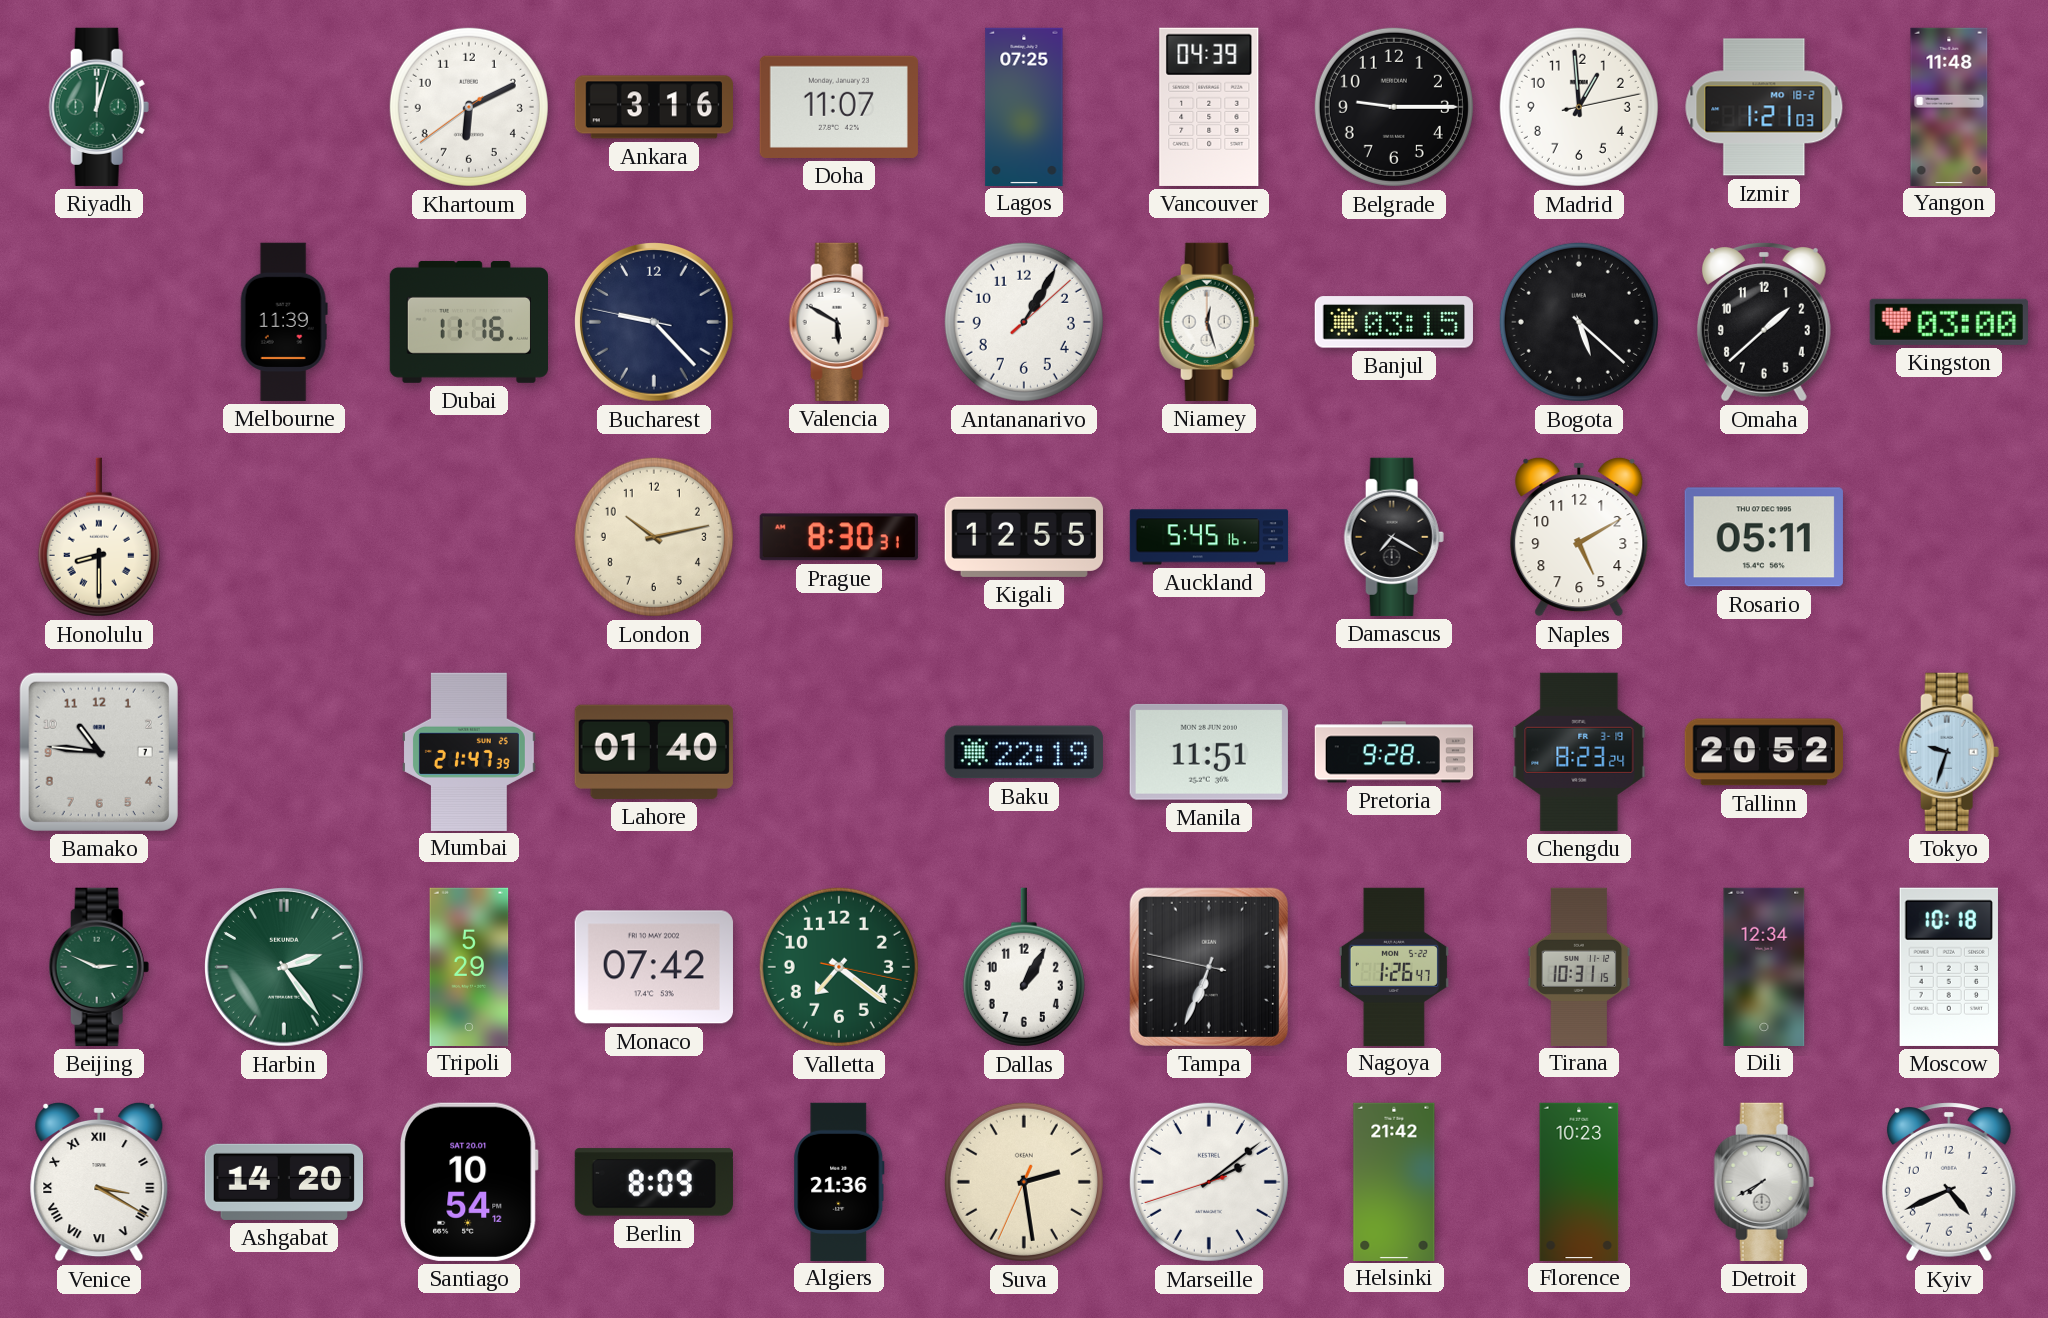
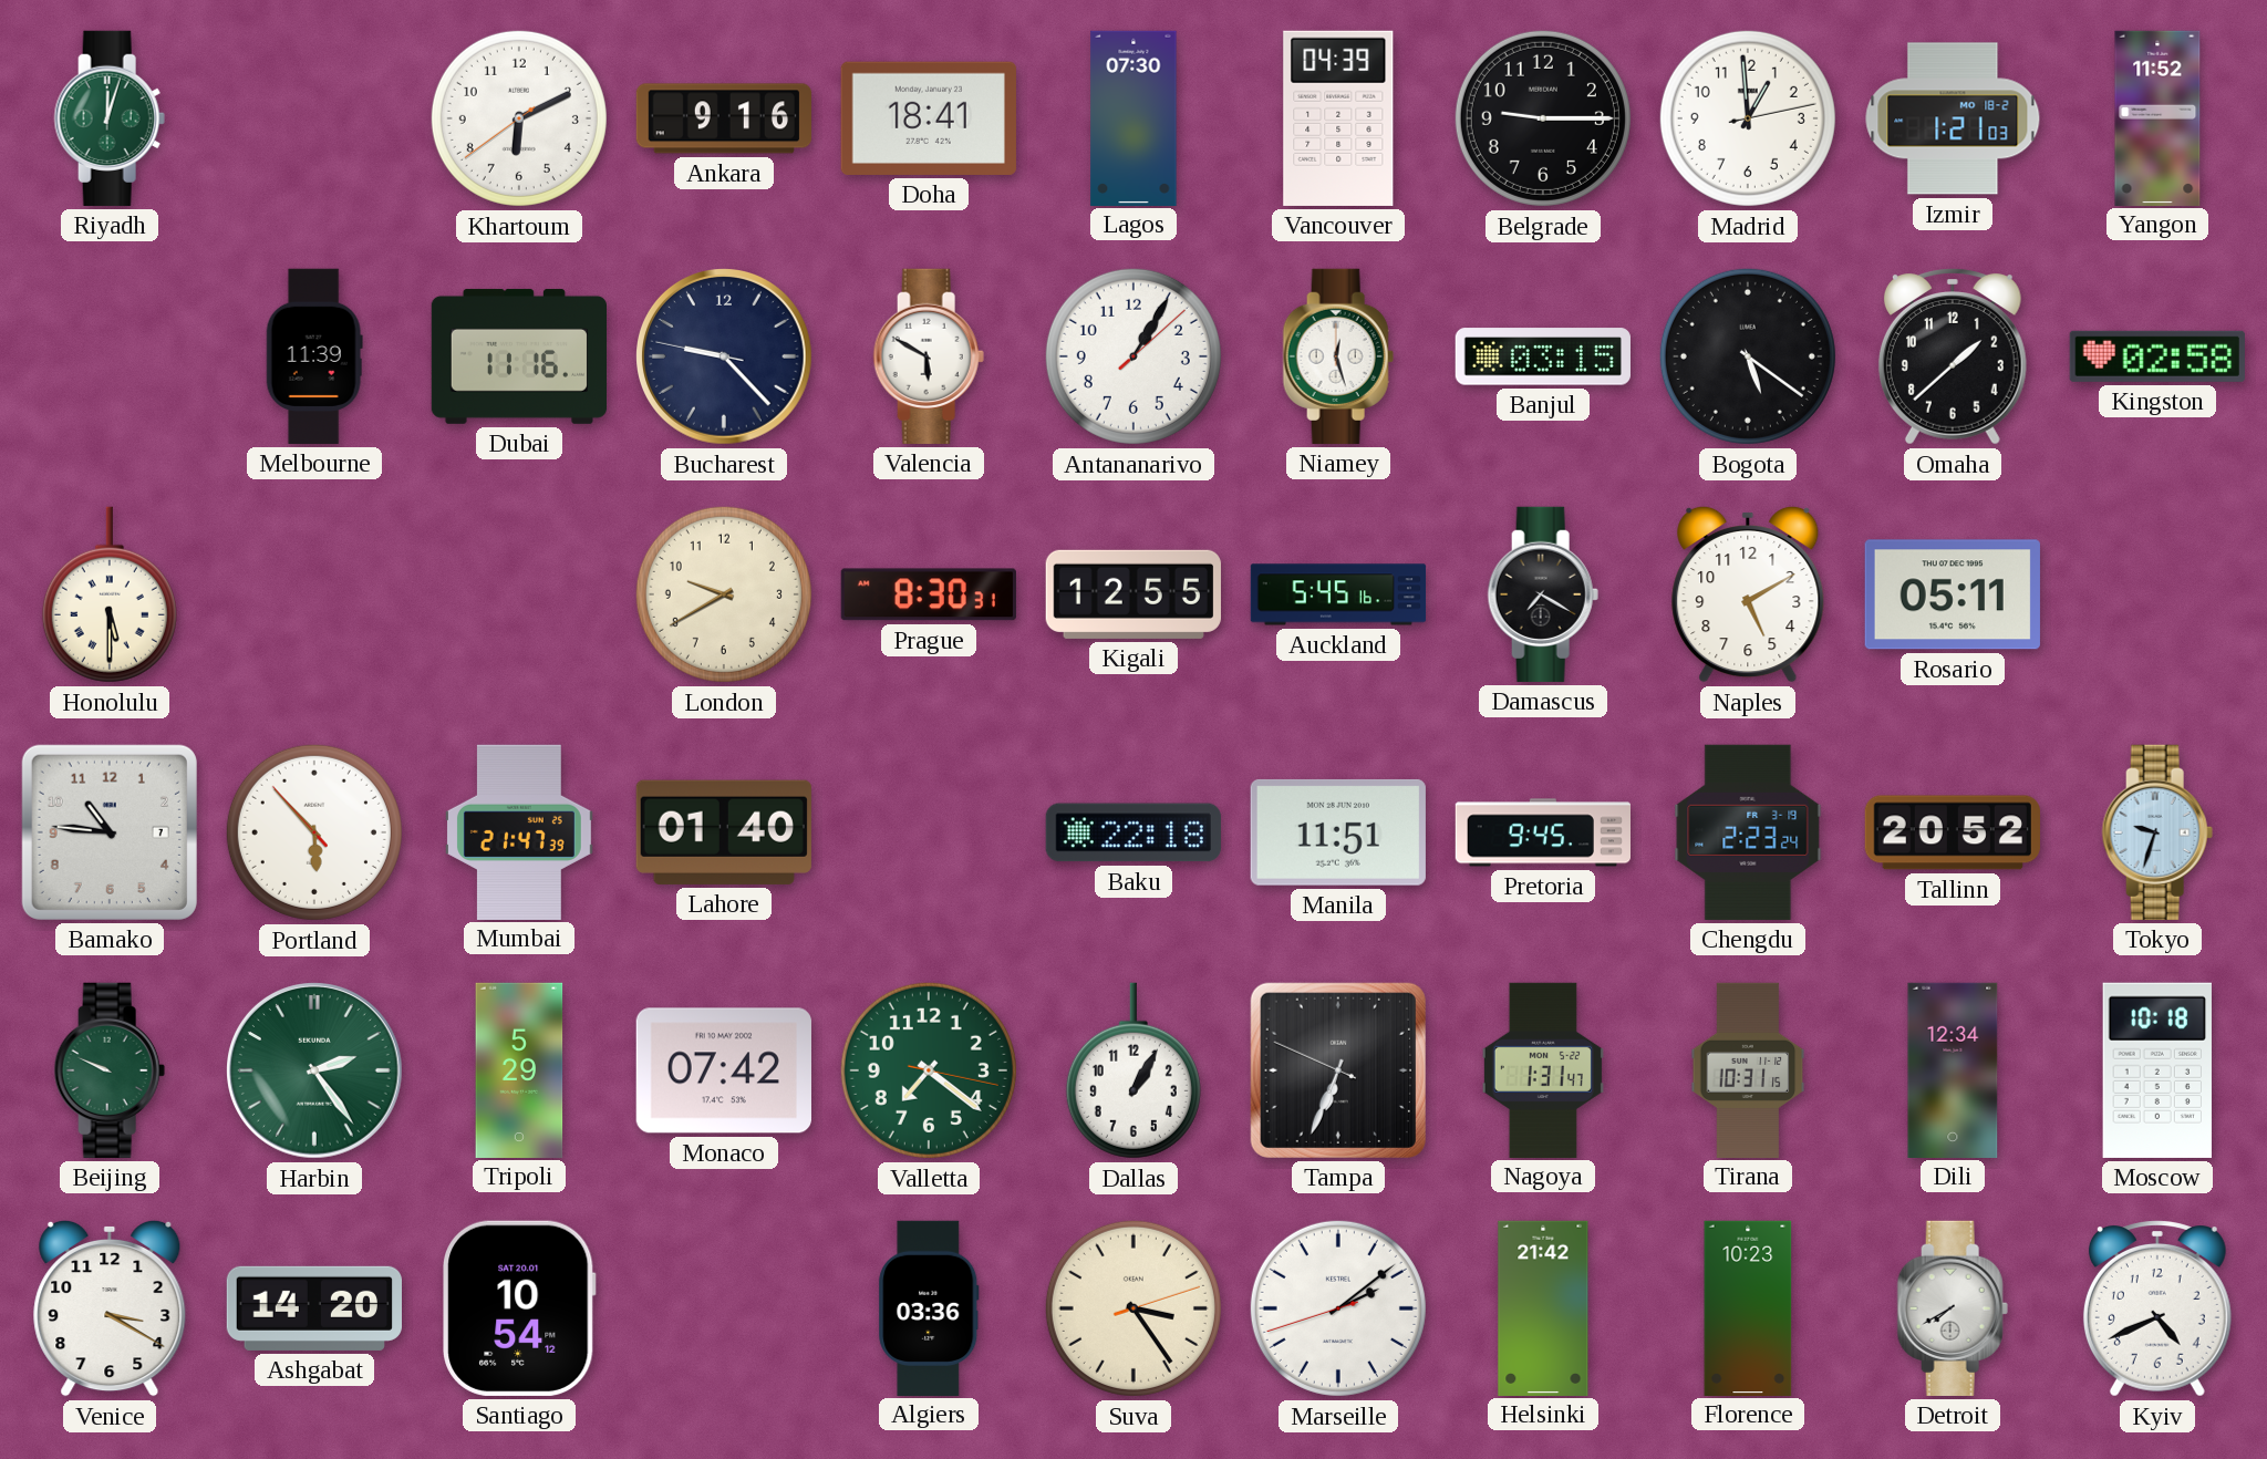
Ankara: 3:16 -> 9:16 (723, 118)
Doha: 11:07 -> 18:41 (929, 118)
Lagos: 07:25 -> 07:30 (1133, 117)
Yangon: 11:48 -> 11:52 (2157, 117)
Bogota: 5:22 -> 5:21 (1748, 356)
Kingston: 03:00 -> 02:58 (2157, 356)
Honolulu: 8:30 -> 5:30 (110, 594)
London: 10:13 -> 9:40 (724, 594)
Portland: none -> 5:52 (314, 832)
Baku: 22:19 -> 22:18 (1133, 832)
Pretoria: 9:28 -> 9:45 (1542, 832)
Chengdu: 8:23 -> 2:23 (1748, 832)
Beijing: 2:49 -> 9:49 (110, 1070)
Tampa: 6:33:47 -> 6:33:49 (1338, 1070)
Nagoya: 1:26 -> 1:31 (1543, 1069)
Venice numerals: Roman -> Arabic (110, 1308)
Berlin: 8:09 -> none (654, 1182)
Algiers: 21:36 -> 03:36 (929, 1307)
Suva: 2:28 -> 3:24 (1133, 1308)
